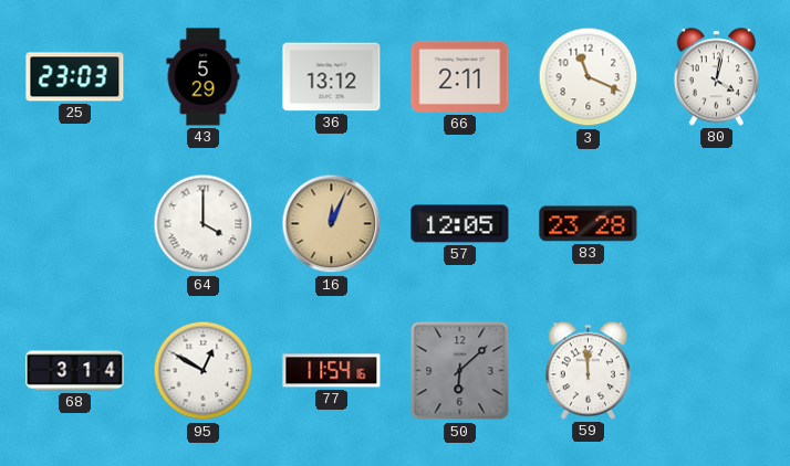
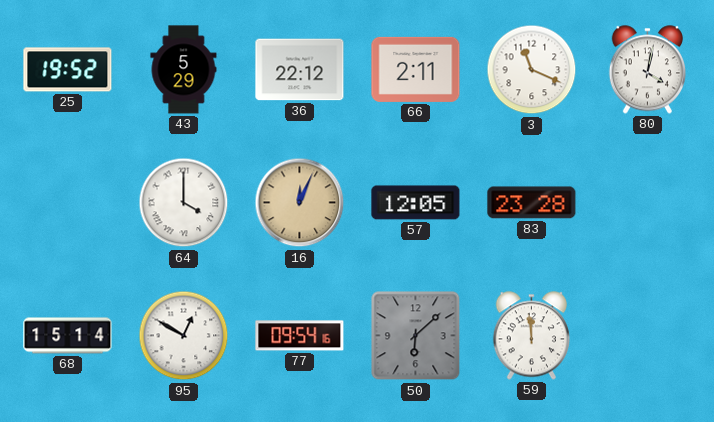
25: 23:03 -> 19:52 (68, 70)
36: 13:12 -> 22:12 (300, 70)
68: 3:14 -> 15:14 (68, 336)
77: 11:54 -> 09:54 (300, 336)
